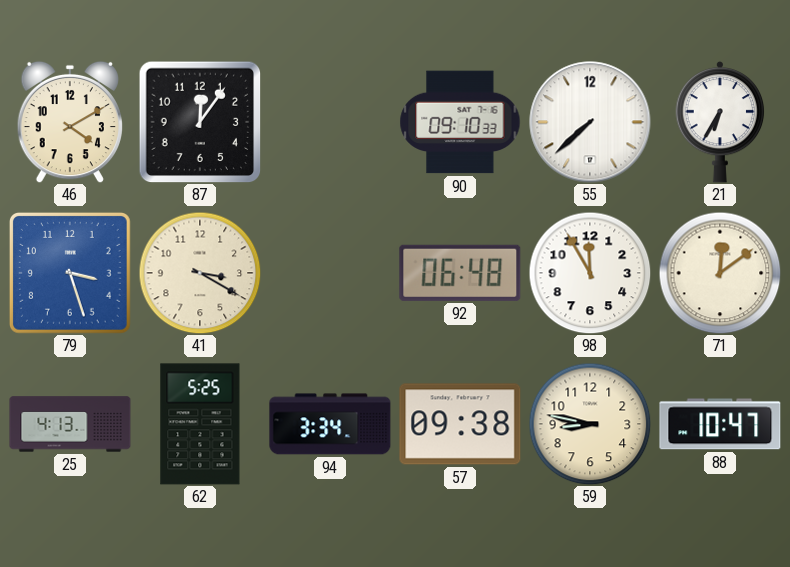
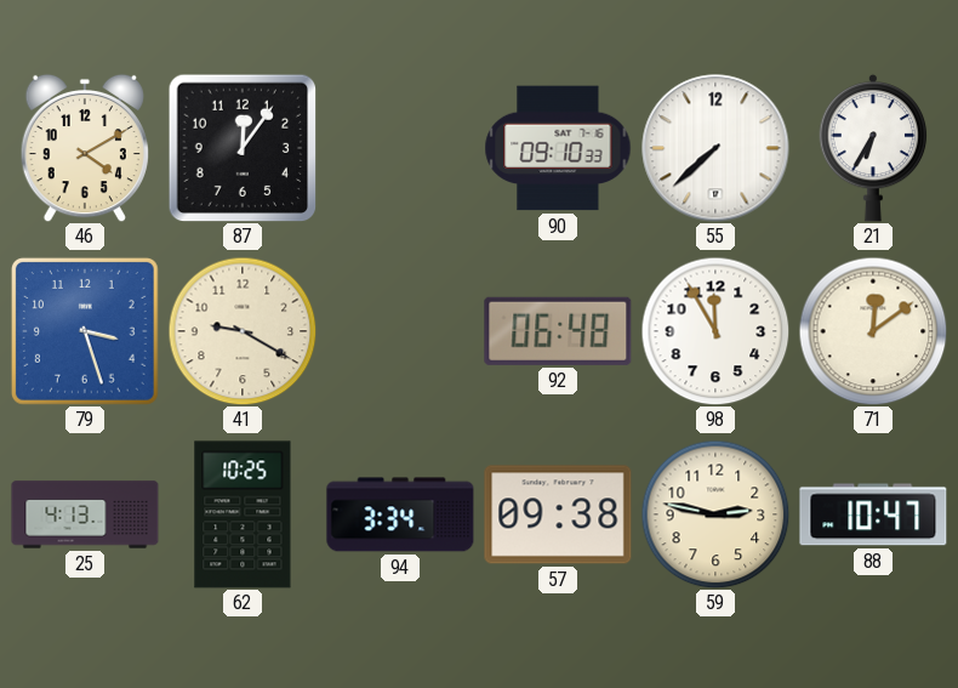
41: 3:20 -> 9:20 (243, 331)
62: 5:25 -> 10:25 (243, 514)
59: 8:47 -> 2:47 (715, 514)
